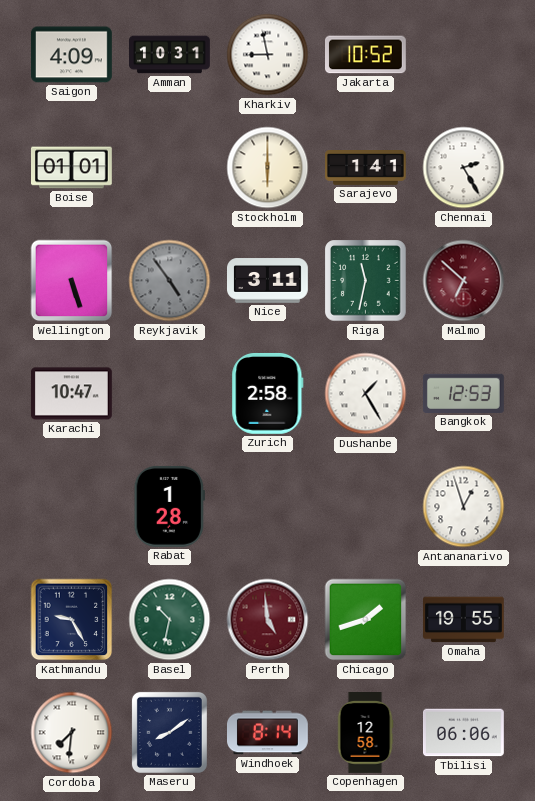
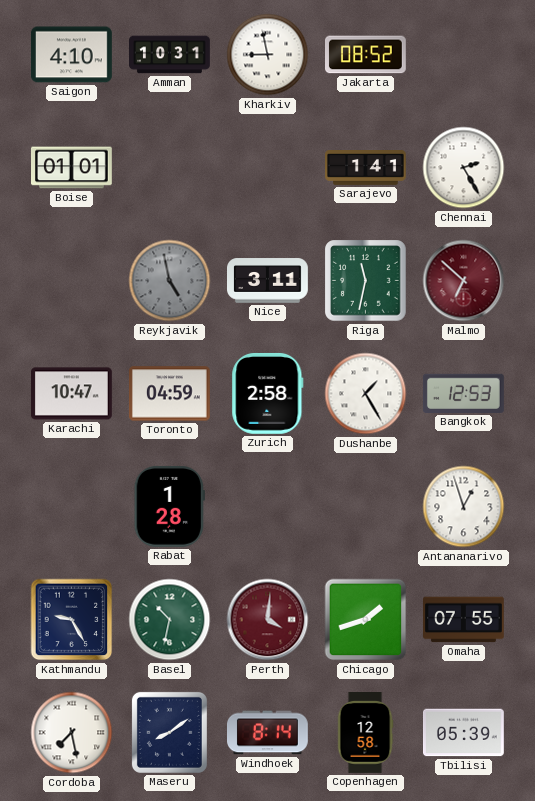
Saigon: 4:09 -> 4:10 (71, 55)
Jakarta: 10:52 -> 08:52 (366, 55)
Stockholm: 6:00 -> none (268, 168)
Wellington: 5:27 -> none (72, 281)
Reykjavik: 4:54 -> 4:58 (170, 281)
Toronto: none -> 04:59 (169, 394)
Perth: 4:59 -> 4:01 (268, 620)
Omaha: 19:55 -> 07:55 (464, 620)
Cordoba: 7:31 -> 7:28 (72, 733)
Tbilisi: 06:06 -> 05:39 (464, 733)
